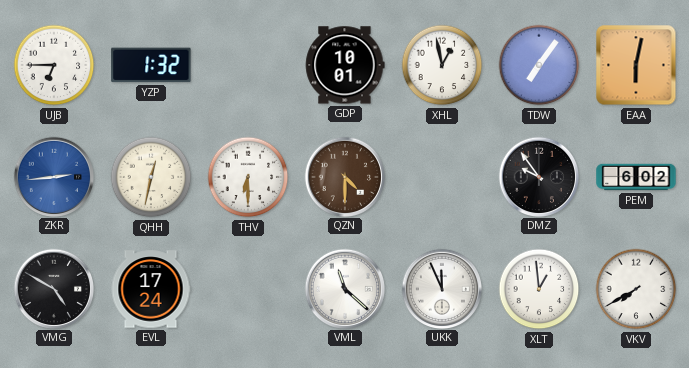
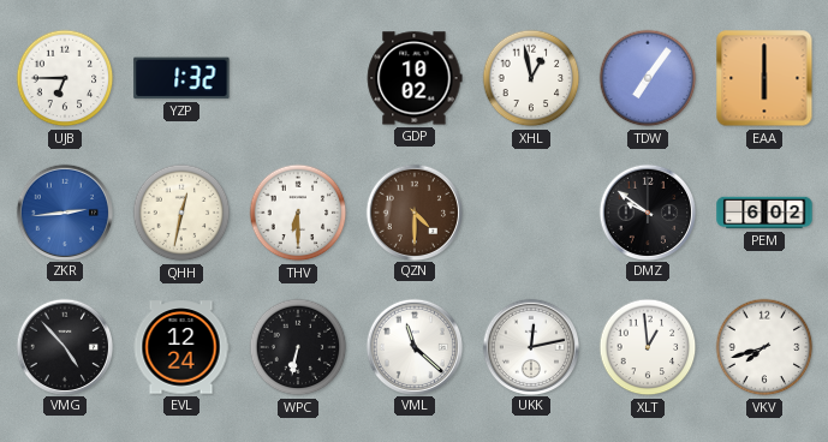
GDP: 10:01 -> 10:02 (415, 78)
EAA: 6:02 -> 6:00 (764, 78)
DMZ: 9:54 -> 9:51 (647, 211)
VMG: 4:50 -> 4:53 (64, 346)
EVL: 17:24 -> 12:24 (181, 347)
WPC: none -> 6:32 (298, 347)
UKK: 11:56 -> 12:13 (530, 346)
VKV: 7:40 -> 7:42 (764, 347)
